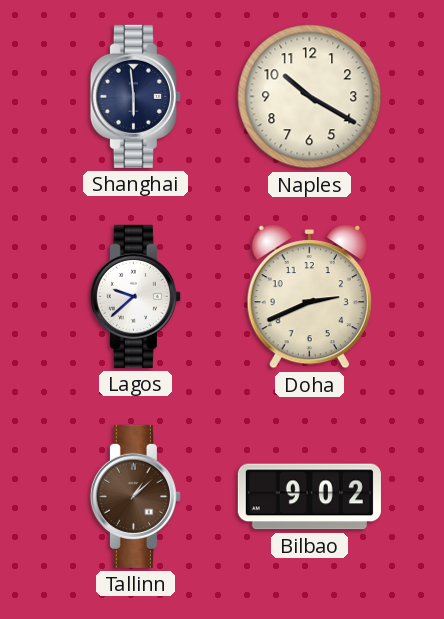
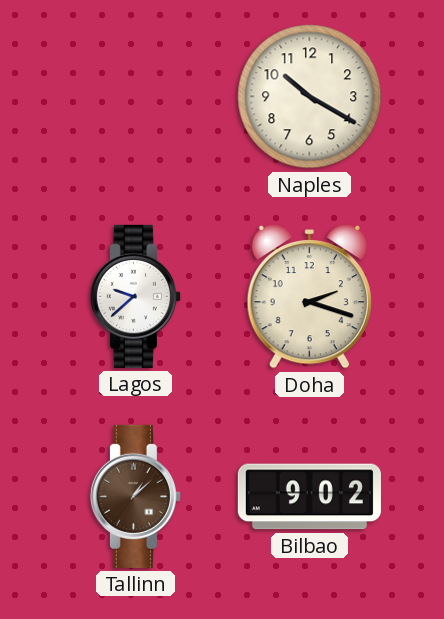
Shanghai: 5:59 -> none (135, 96)
Doha: 2:41 -> 2:18 (309, 297)
